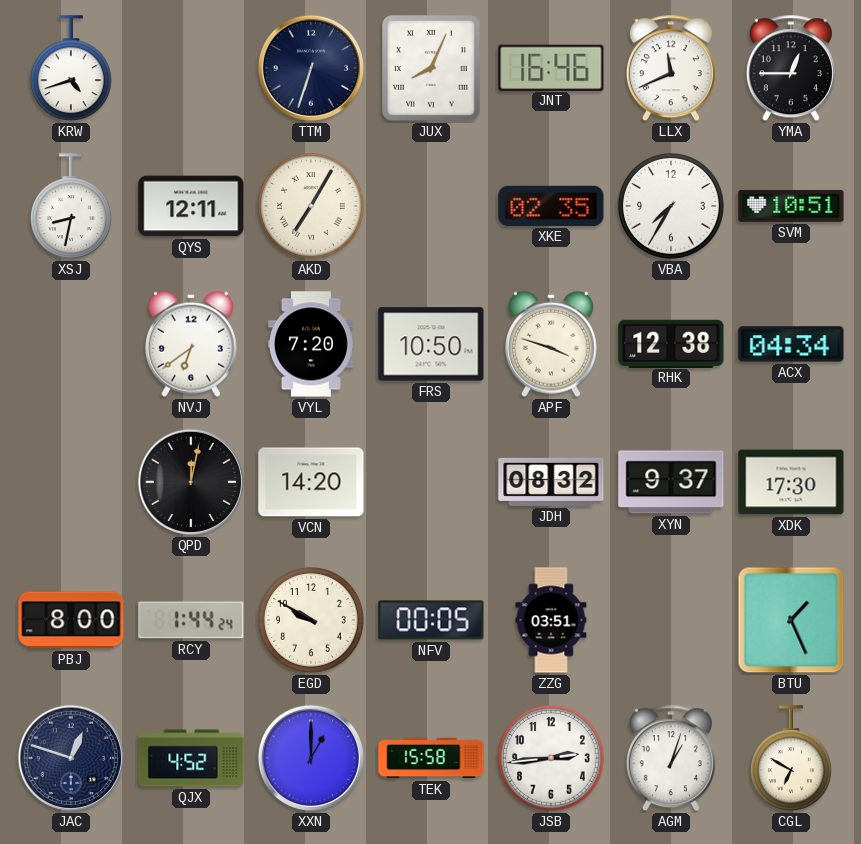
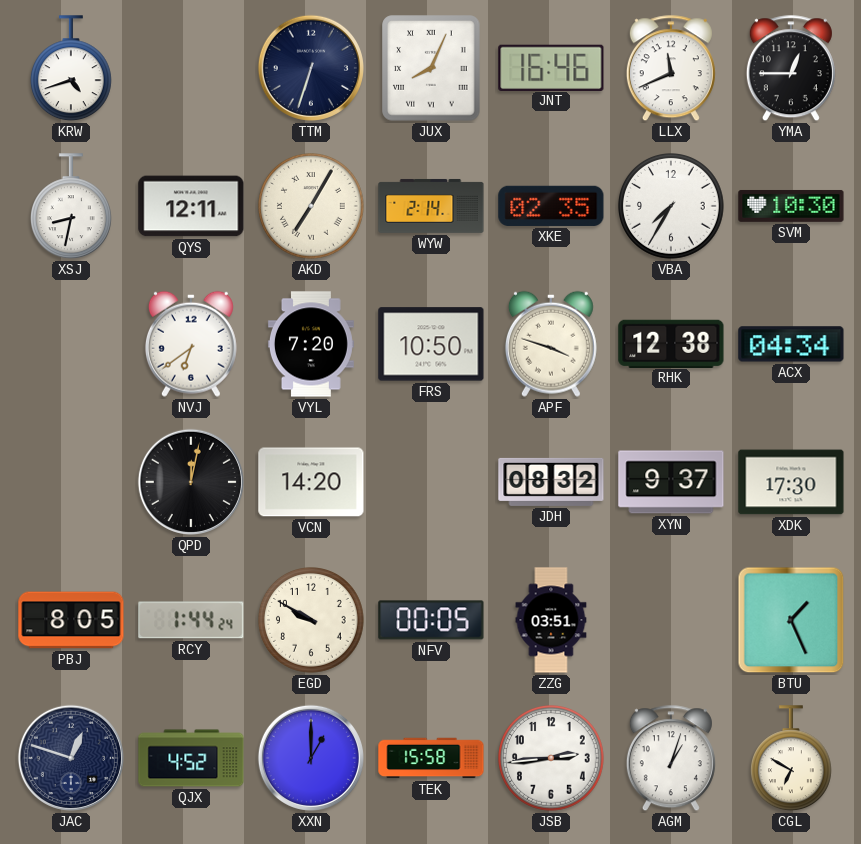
WYW: none -> 2:14 (431, 206)
SVM: 10:51 -> 10:30 (791, 206)
PBJ: 8:00 -> 8:05 (71, 620)
